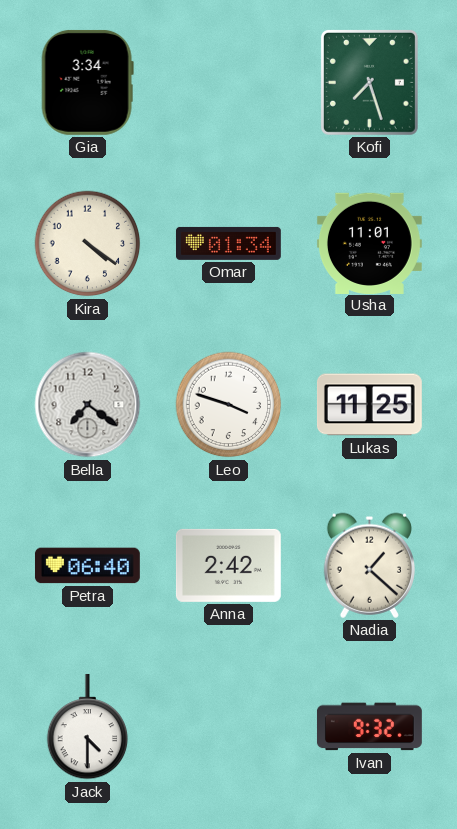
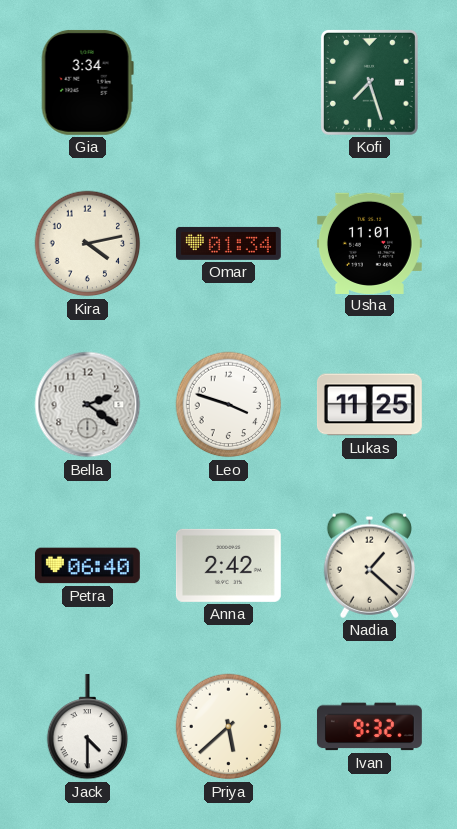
Kira: 4:21 -> 4:13 (88, 244)
Bella: 7:21 -> 2:21 (88, 405)
Priya: none -> 5:38 (229, 727)
